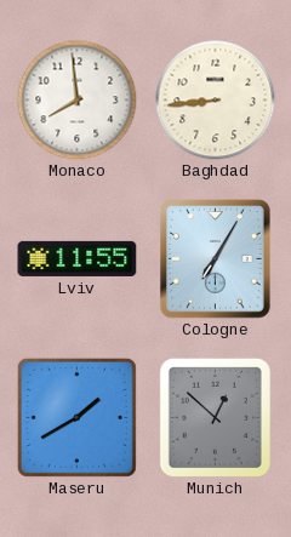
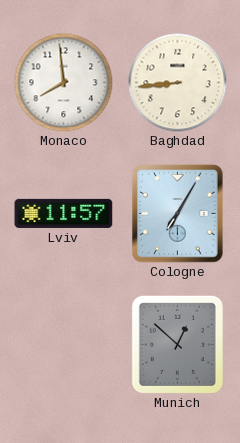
Lviv: 11:55 -> 11:57 (64, 213)
Maseru: 1:40 -> none (76, 417)
